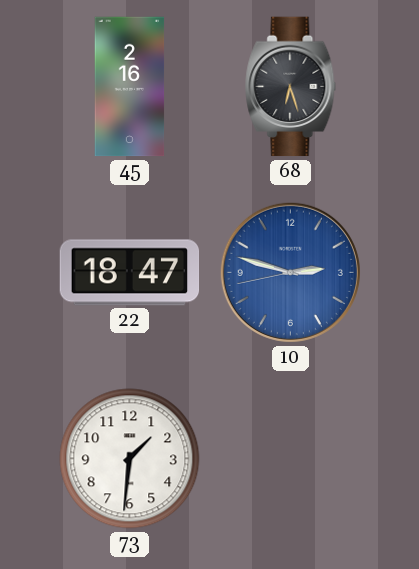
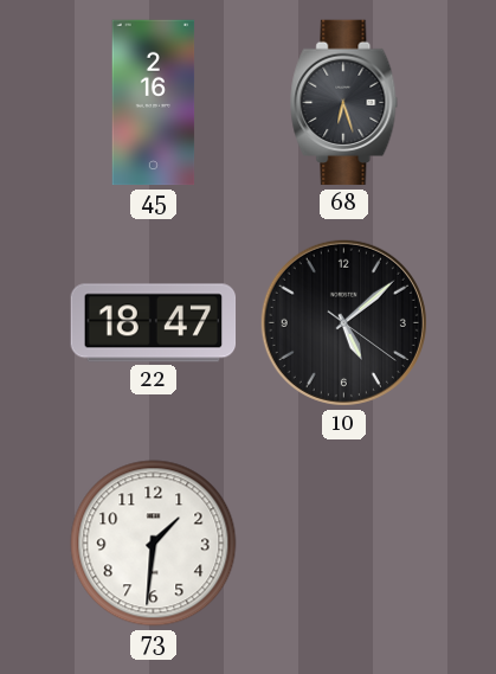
10: 2:47 -> 5:08 (343, 322)
10 dial: blue -> black (343, 322)
